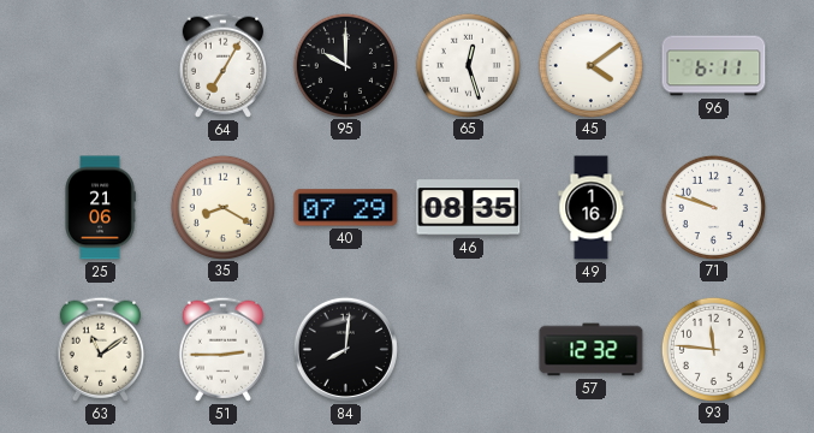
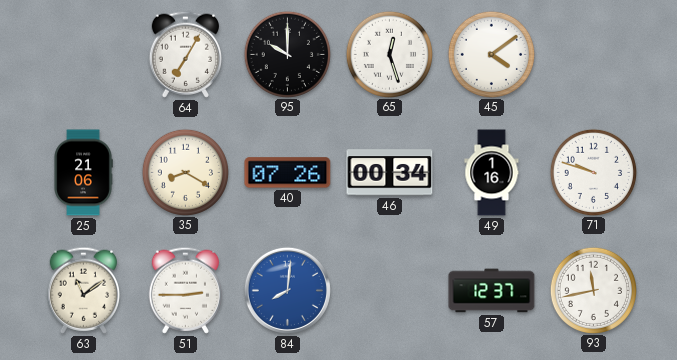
96: 6:11 -> none (714, 66)
40: 07:29 -> 07:26 (288, 173)
46: 08:35 -> 00:34 (390, 173)
84 dial: black -> blue (287, 290)
57: 12:32 -> 12:37 (492, 291)
93: 11:46 -> 11:43 (593, 290)
